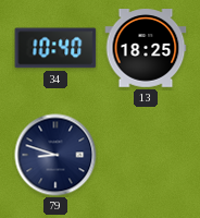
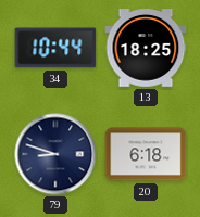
34: 10:40 -> 10:44 (55, 48)
20: none -> 6:18 (146, 154)
